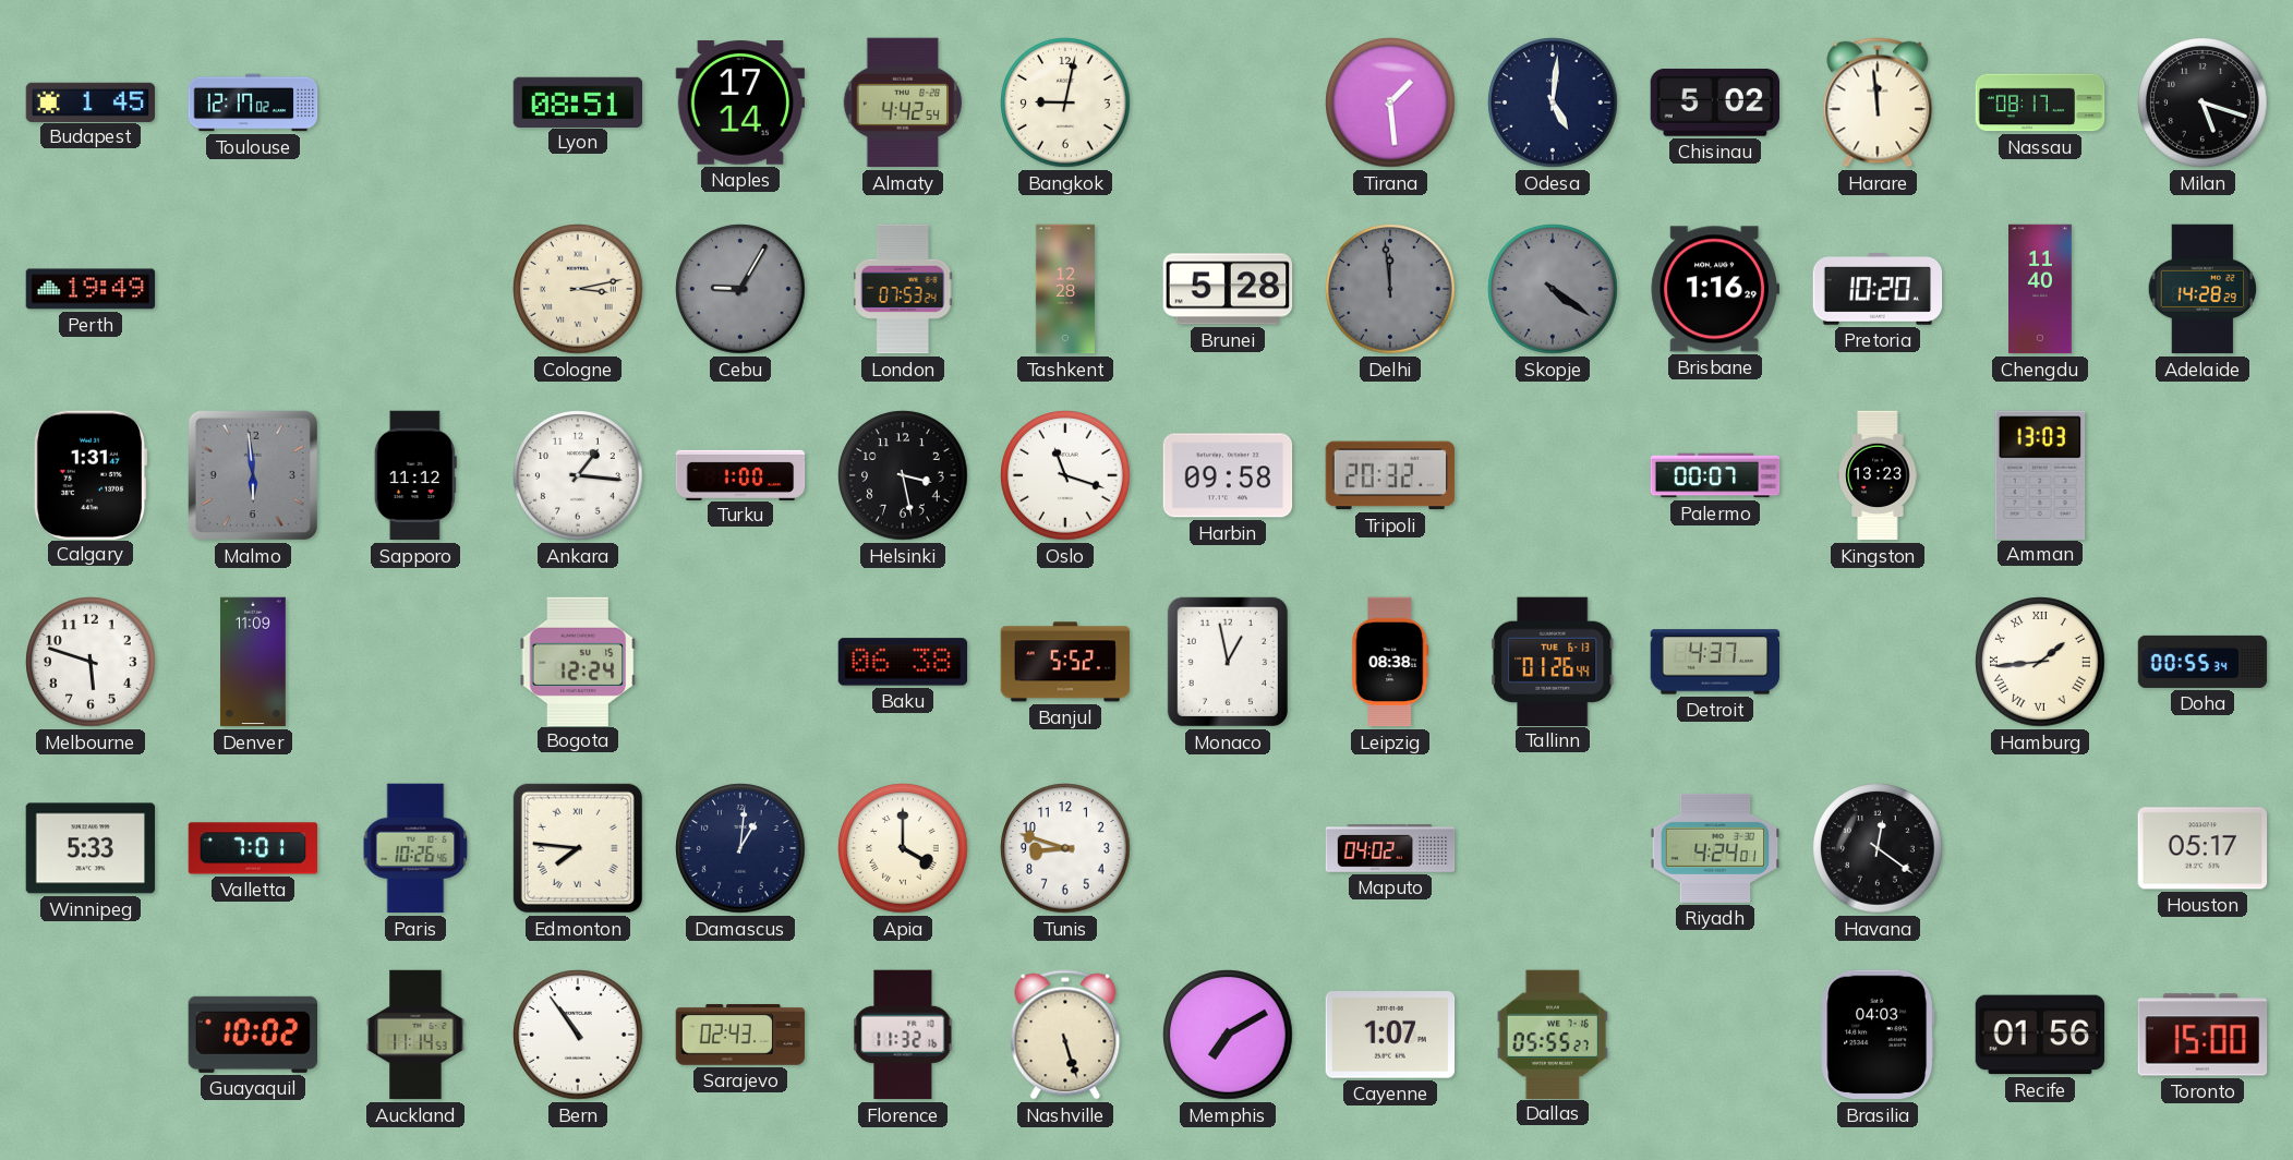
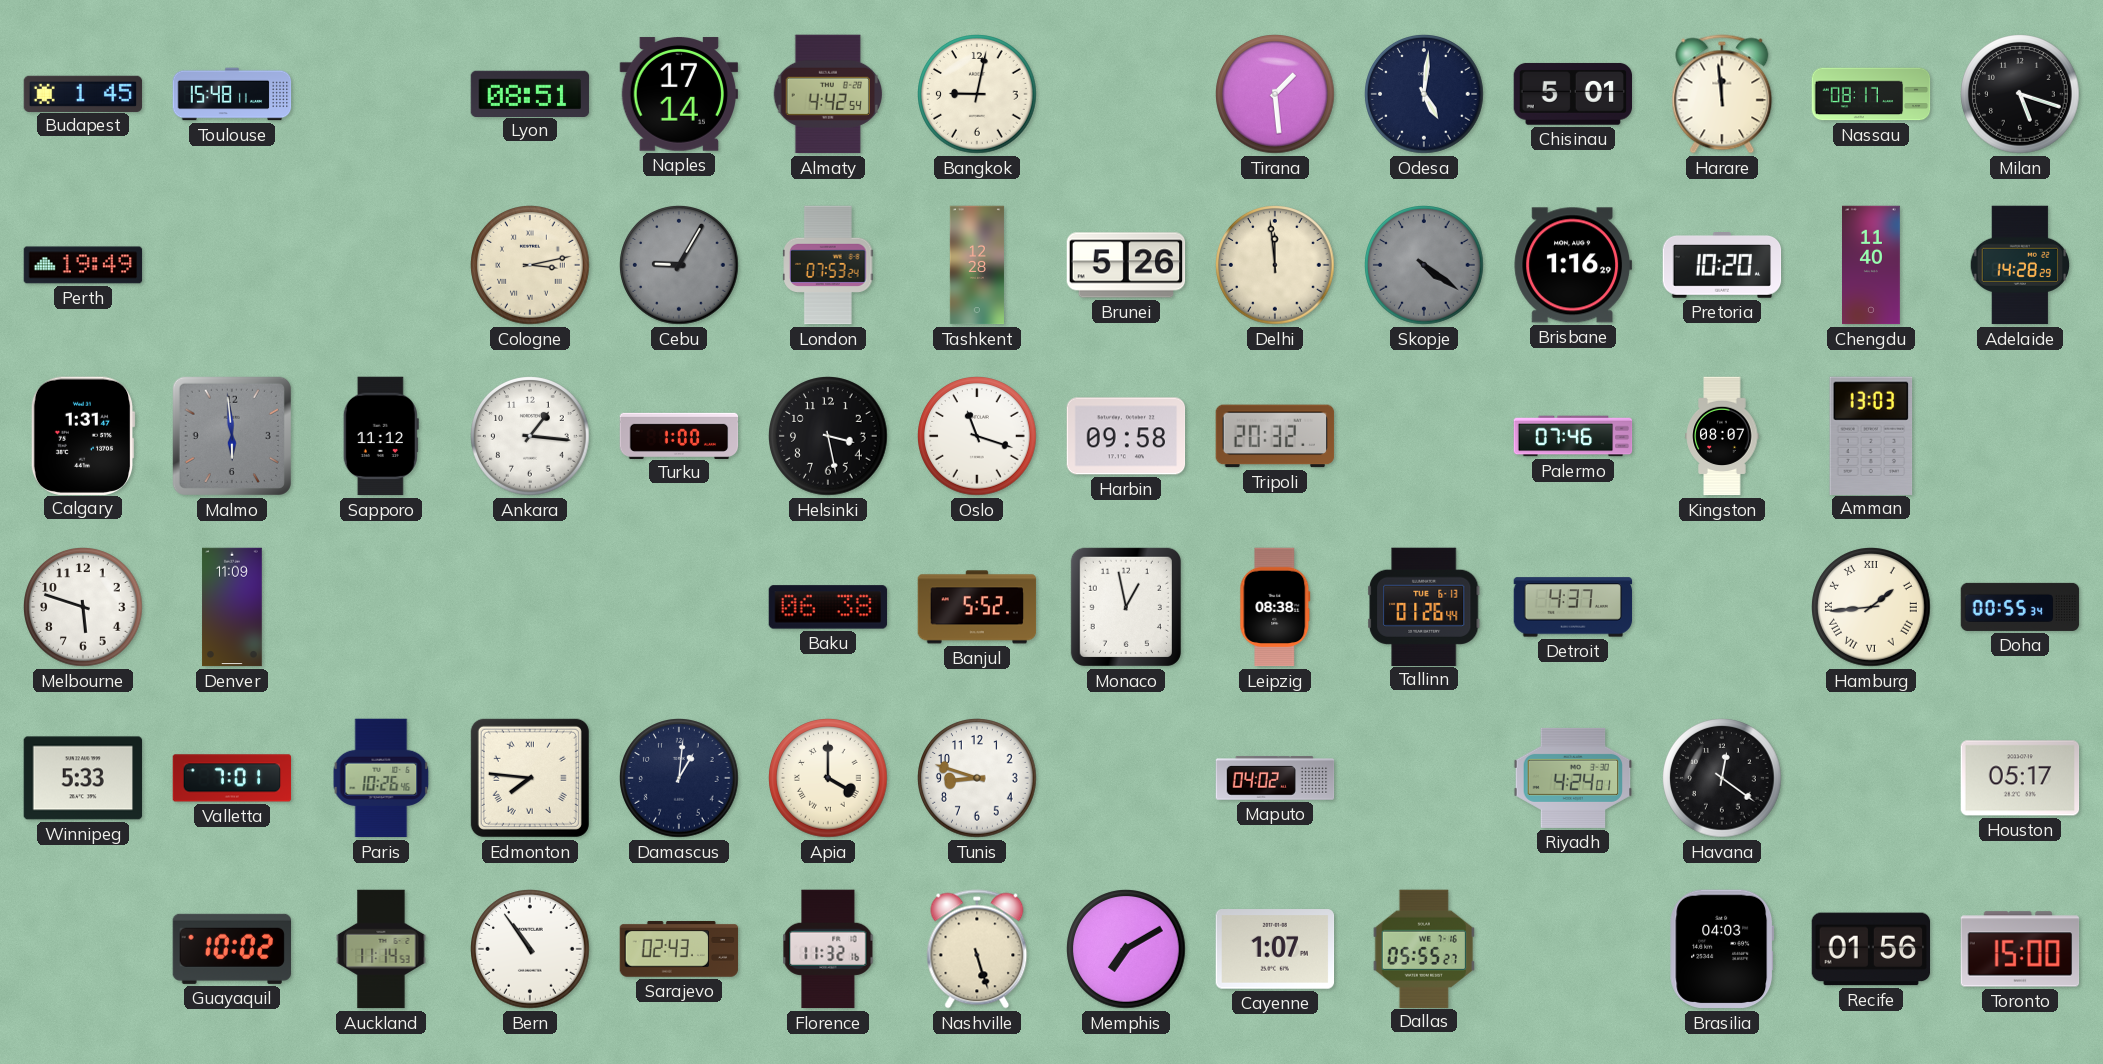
Toulouse: 12:17 -> 15:48 (232, 94)
Chisinau: 5:02 -> 5:01 (1572, 94)
Brunei: 5:28 -> 5:26 (1126, 265)
Delhi dial: grey -> cream (1275, 265)
Palermo: 00:07 -> 07:46 (1573, 436)
Kingston: 13:23 -> 08:07 (1722, 436)
Bogota: 12:24 -> none (578, 661)
